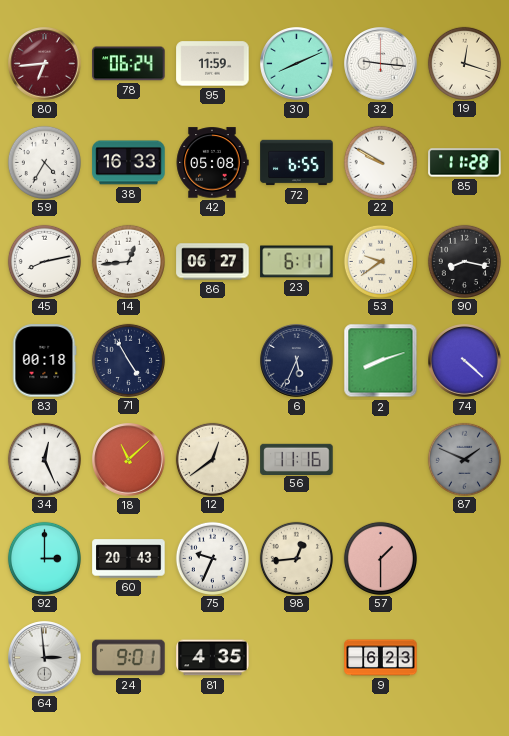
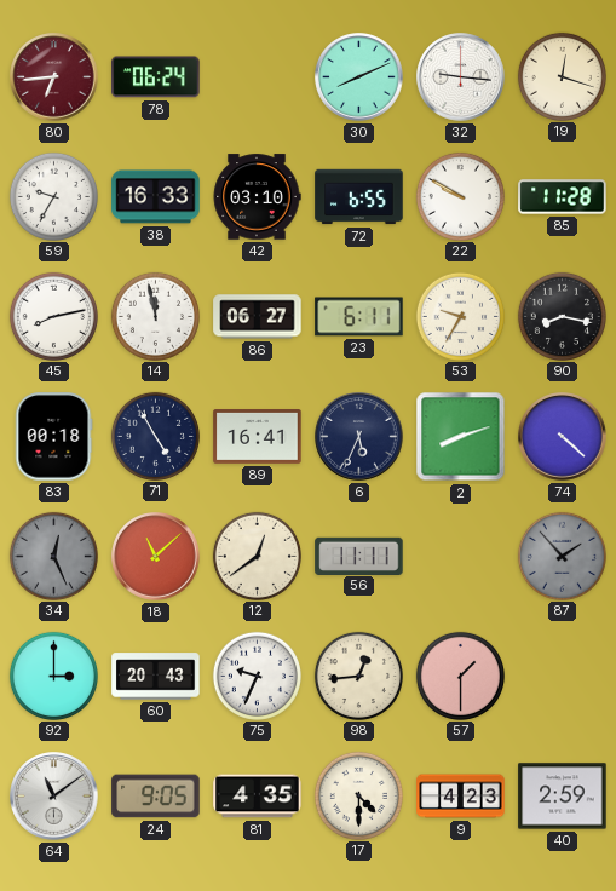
95: 11:59 -> none (213, 64)
59: 4:35 -> 9:35 (53, 196)
42: 05:08 -> 03:10 (257, 197)
14: 12:44 -> 11:58 (155, 316)
53: 9:39 -> 9:35 (460, 316)
89: none -> 16:41 (258, 437)
34 dial: white -> grey (53, 556)
56: 11:16 -> 11:11 (359, 556)
87: 1:49 -> 1:53 (562, 556)
64: 2:59 -> 11:09 (54, 797)
24: 9:01 -> 9:05 (156, 797)
17: none -> 4:30 (358, 795)
9: 6:23 -> 4:23 (461, 797)
40: none -> 2:59 (563, 797)
